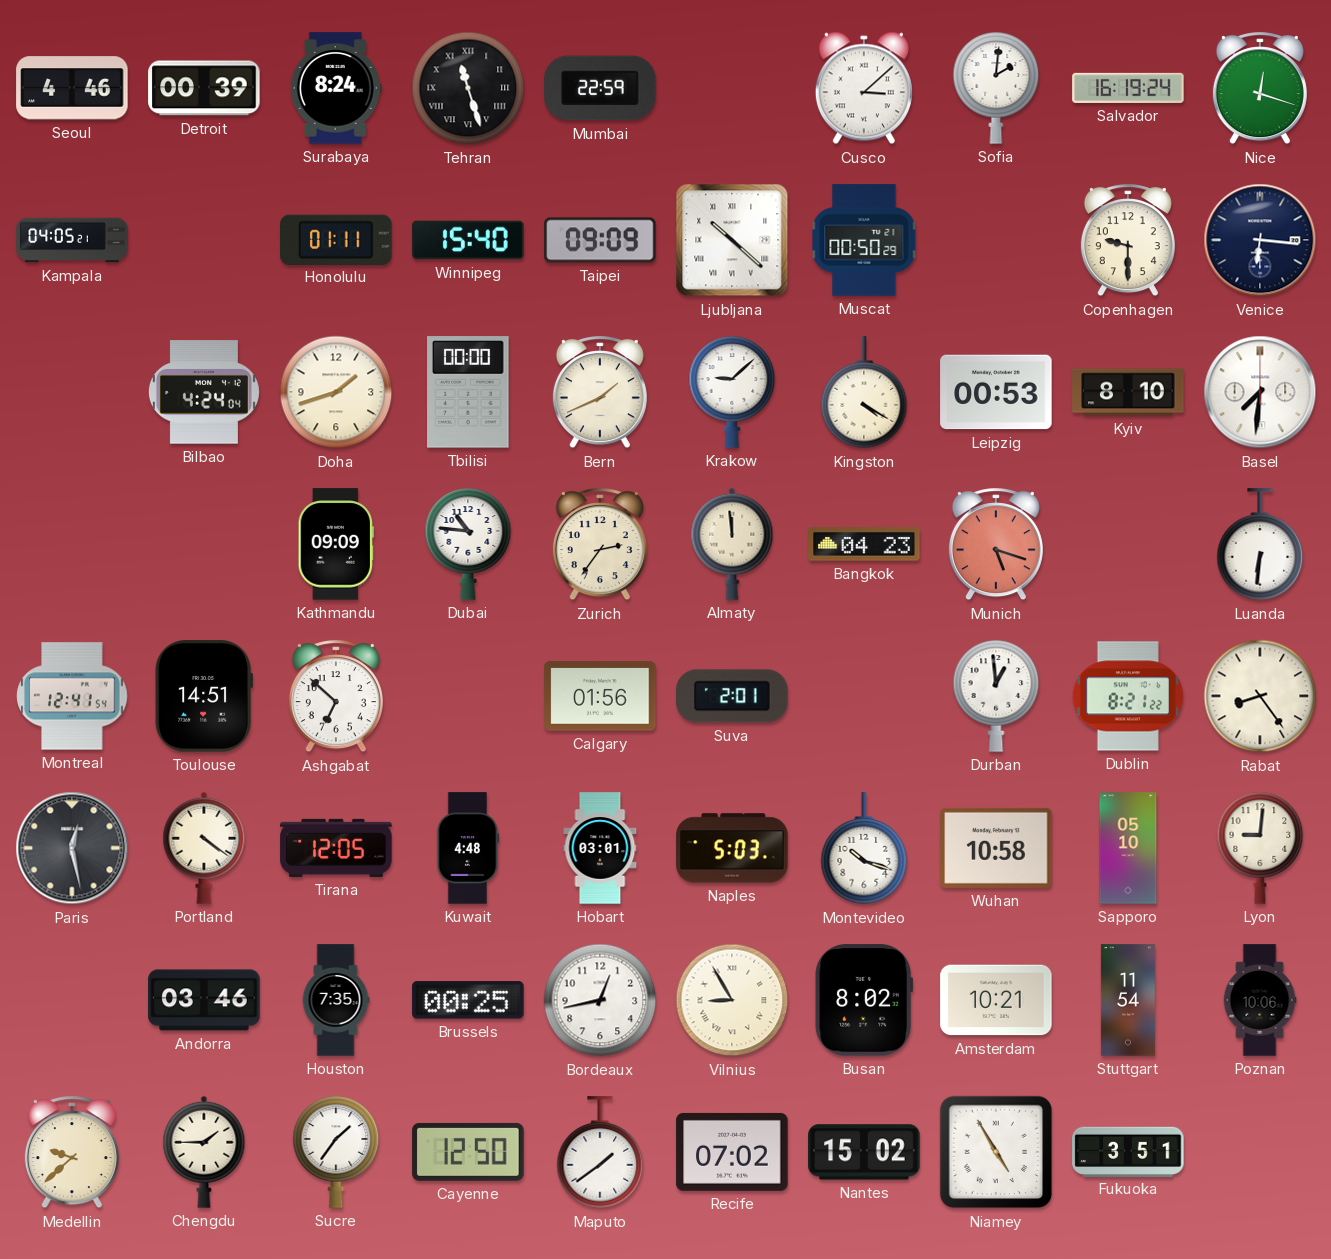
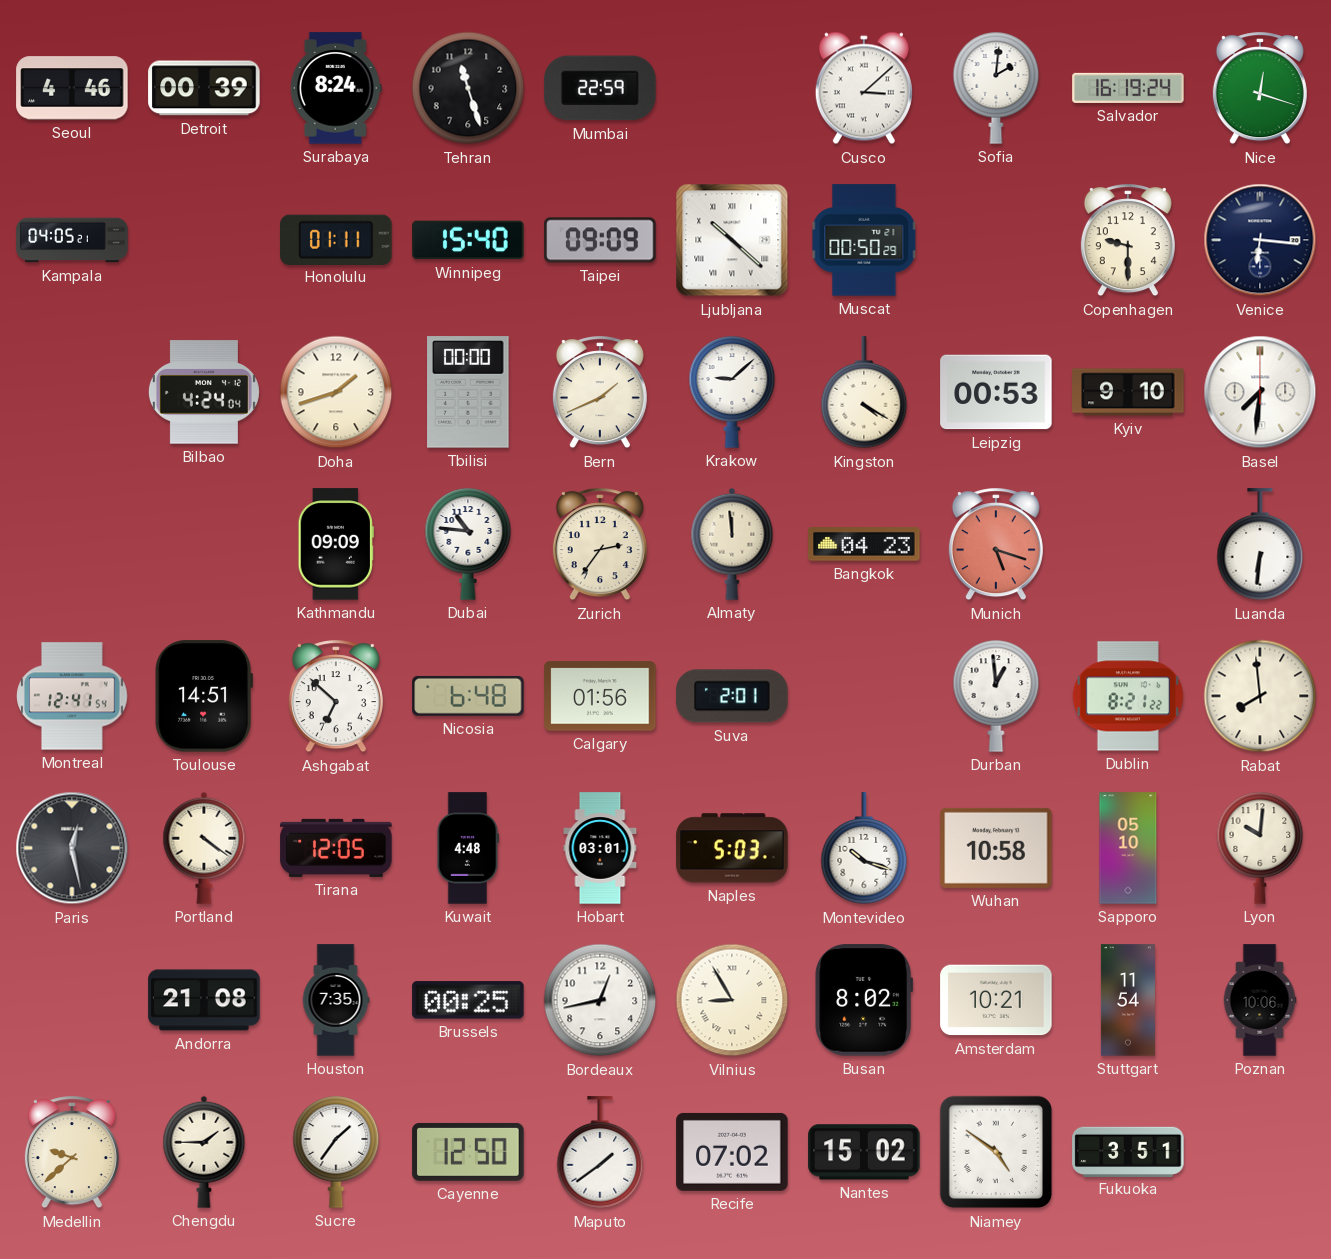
Tehran numerals: Roman -> Arabic (468, 88)
Kyiv: 8:10 -> 9:10 (1128, 392)
Nicosia: none -> 6:48 (468, 696)
Rabat: 8:24 -> 7:59 (1260, 696)
Lyon: 9:01 -> 10:01 (1260, 848)
Andorra: 03:46 -> 21:08 (204, 1000)
Niamey: 4:55 -> 4:51 (996, 1152)
